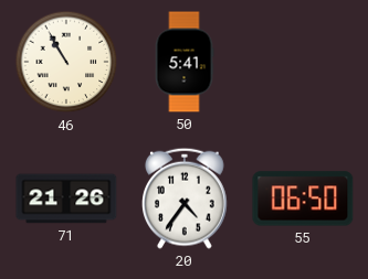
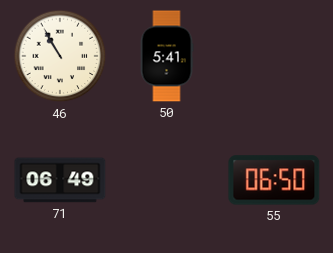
71: 21:26 -> 06:49 (60, 180)
20: 4:36 -> none (186, 198)
